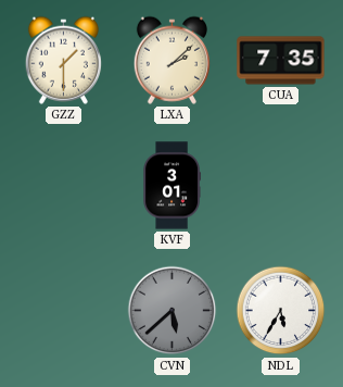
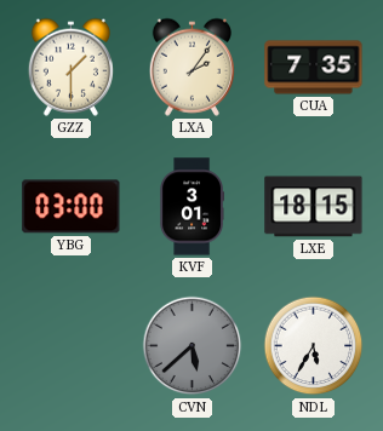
LXA: 2:08 -> 2:06 (191, 67)
YBG: none -> 03:00 (72, 207)
LXE: none -> 18:15 (314, 207)
